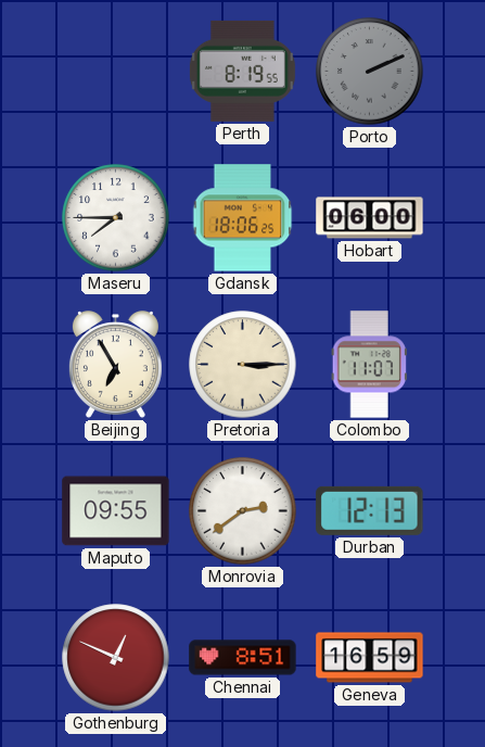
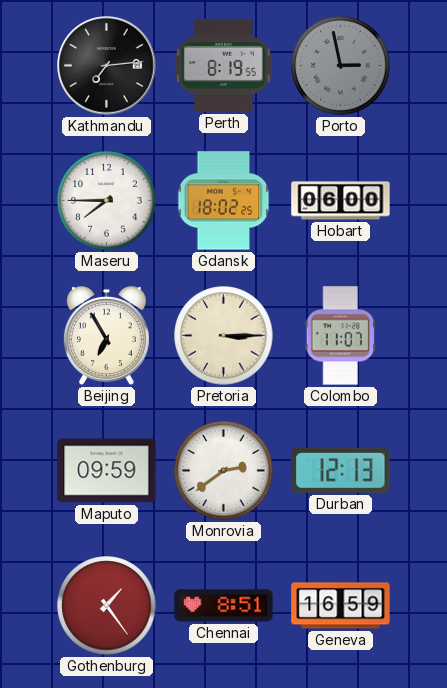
Kathmandu: none -> 7:14 (107, 66)
Porto: 2:11 -> 2:58 (341, 66)
Gdansk: 18:06 -> 18:02 (224, 201)
Maputo: 09:55 -> 09:59 (107, 471)
Gothenburg: 12:49 -> 1:24 (107, 606)
